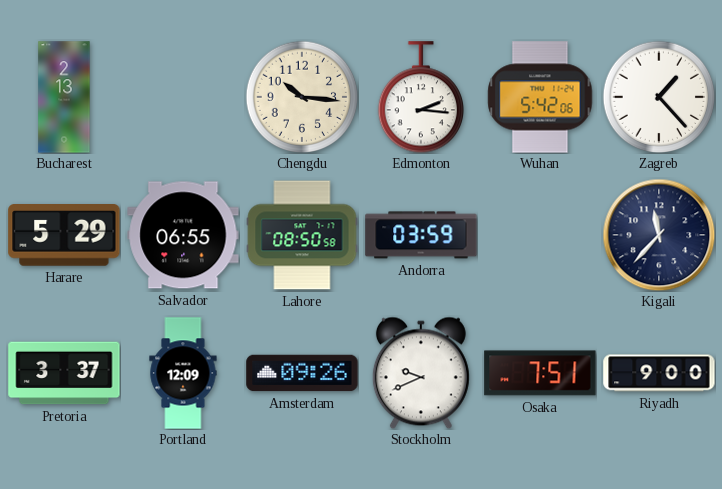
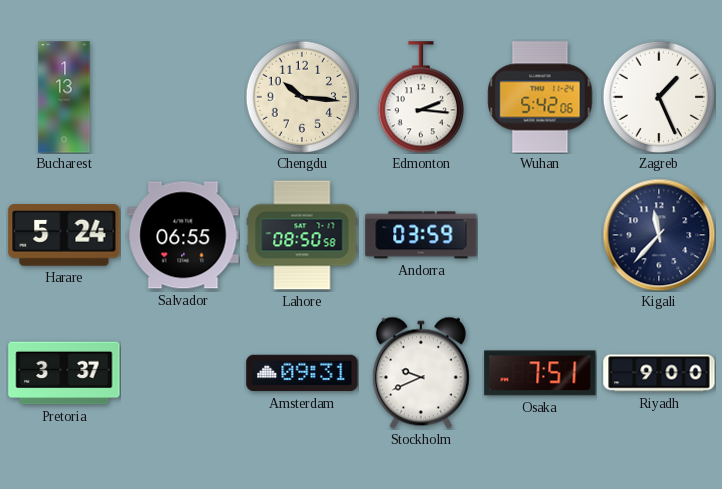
Bucharest: 2:13 -> 1:13 (64, 97)
Zagreb: 1:23 -> 1:26 (659, 97)
Harare: 5:29 -> 5:24 (64, 236)
Portland: 12:09 -> none (183, 373)
Amsterdam: 09:26 -> 09:31 (302, 373)
